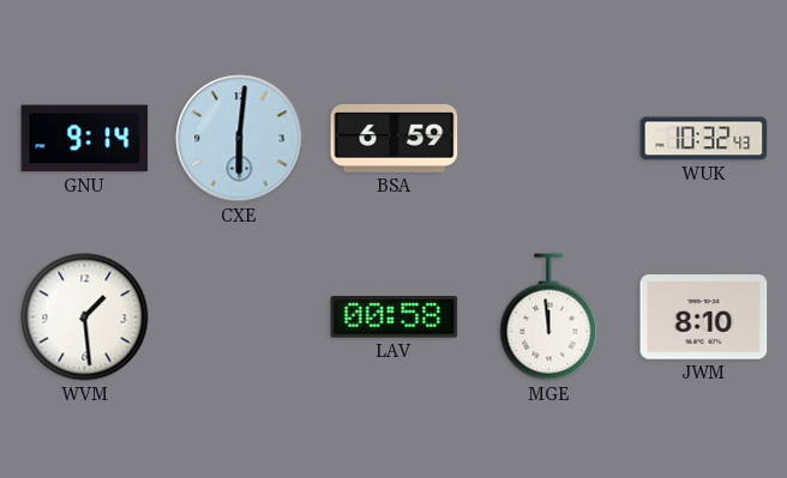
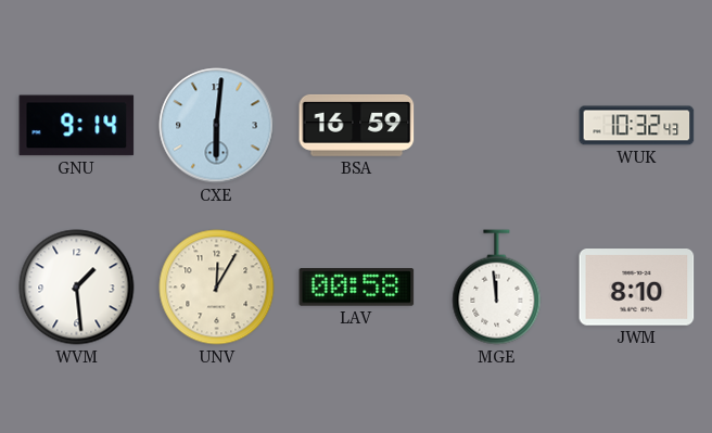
BSA: 6:59 -> 16:59 (357, 125)
UNV: none -> 12:05 (217, 288)
